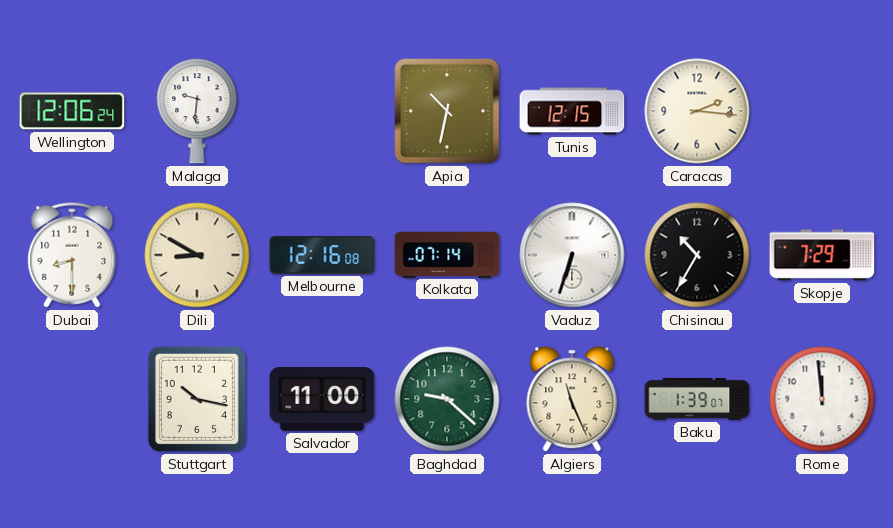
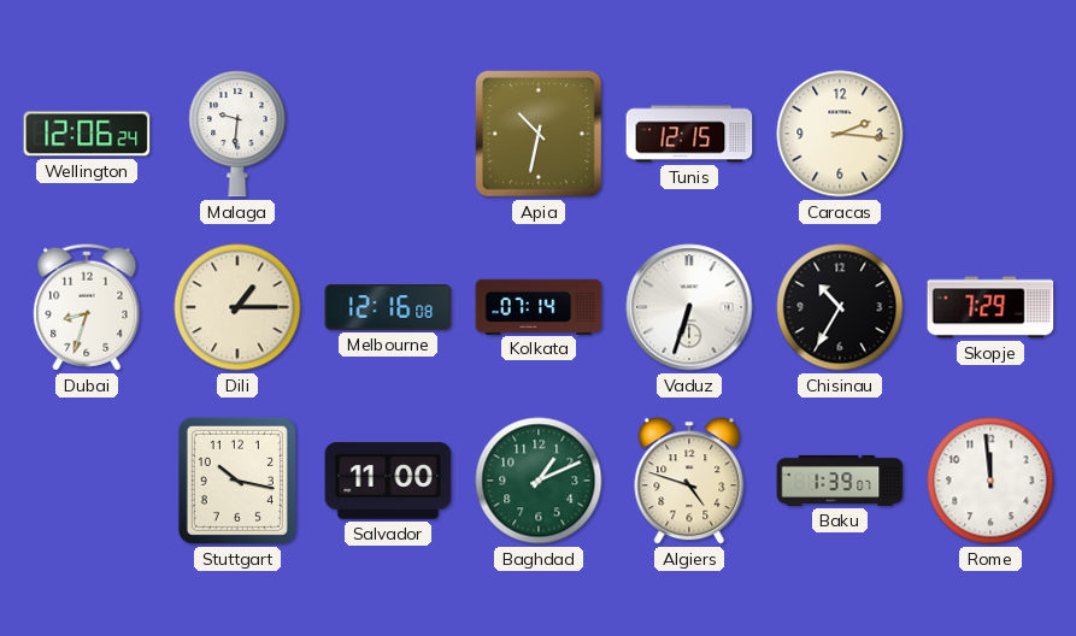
Dubai: 8:30 -> 8:33 (87, 307)
Dili: 8:50 -> 1:15 (237, 307)
Baghdad: 9:22 -> 1:11 (539, 481)
Algiers: 11:26 -> 4:48 (689, 481)
